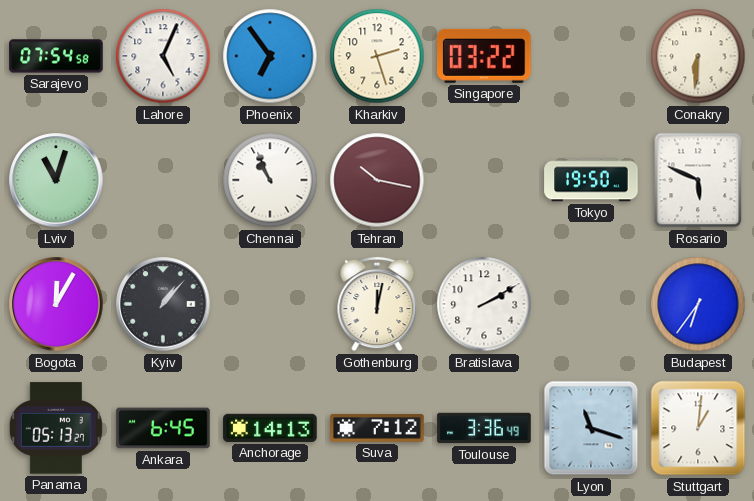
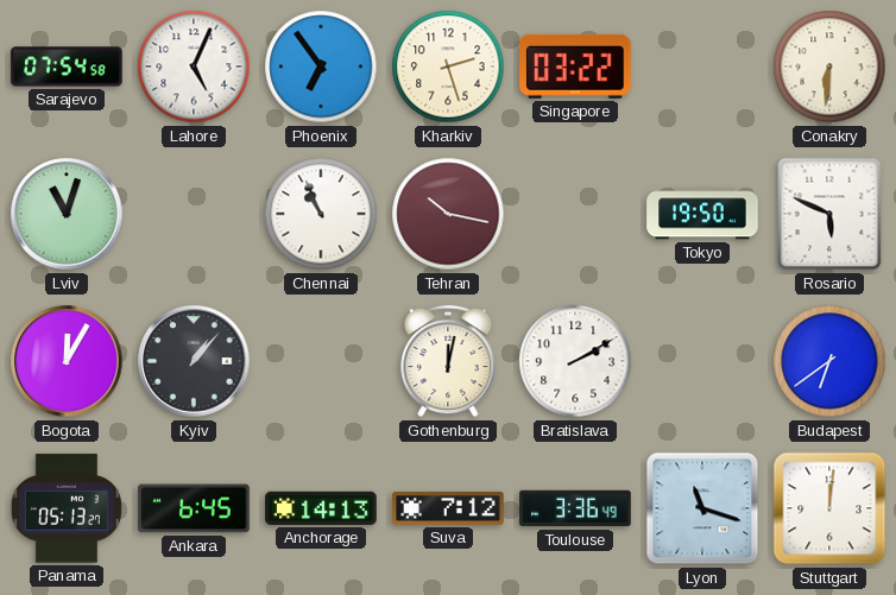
Budapest: 6:36 -> 6:39 (829, 361)
Stuttgart: 1:01 -> 12:01 (829, 508)
